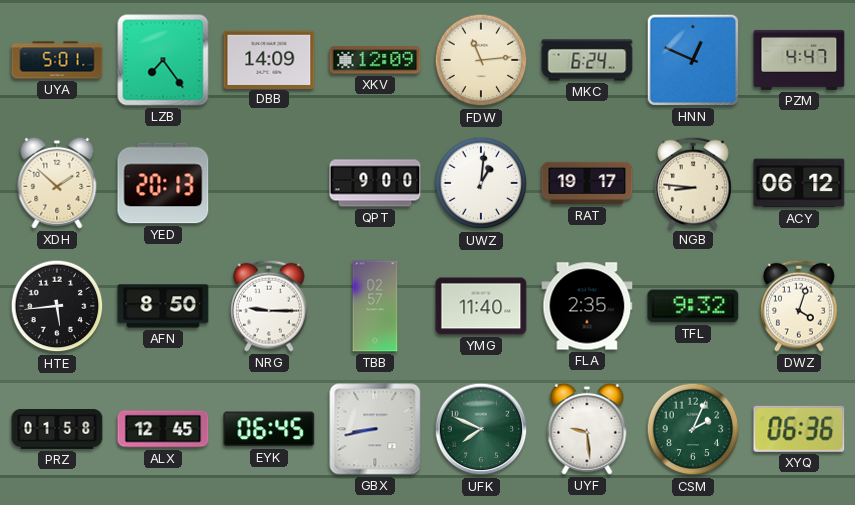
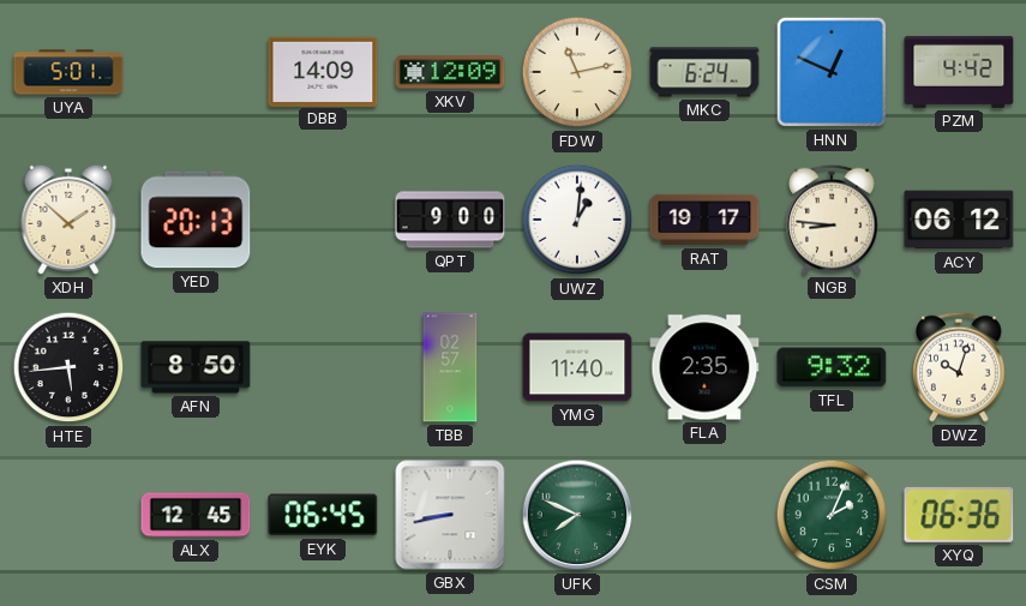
LZB: 7:24 -> none (163, 60)
FDW: 11:14 -> 11:13 (577, 72)
PZM: 4:47 -> 4:42 (959, 72)
NRG: 9:15 -> none (269, 306)
DWZ: 4:03 -> 10:03 (959, 367)
PRZ: 01:58 -> none (57, 430)
UYF: 9:29 -> none (587, 429)
